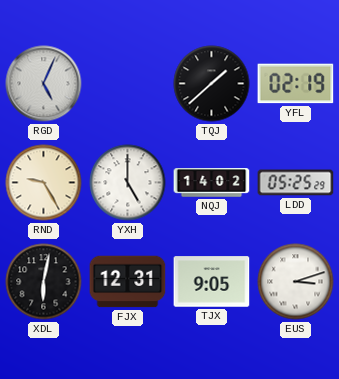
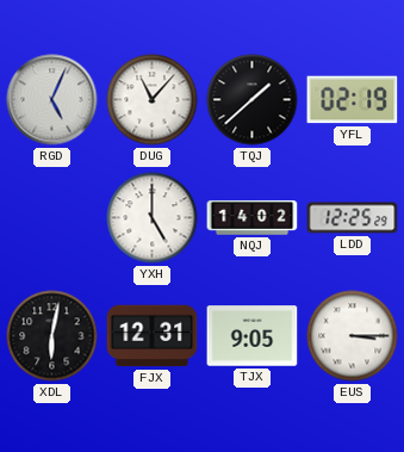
DUG: none -> 11:07 (153, 100)
RND: 9:25 -> none (44, 183)
LDD: 05:25 -> 12:25 (353, 218)
EUS: 3:12 -> 3:15 (353, 336)
